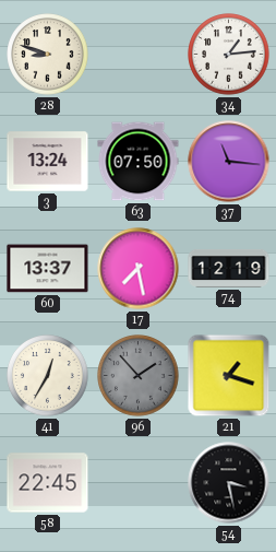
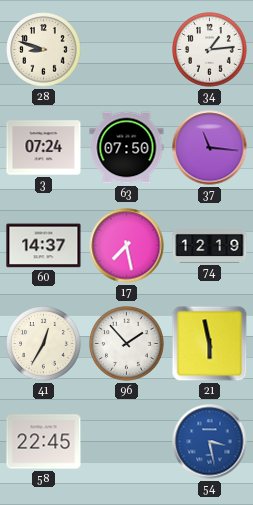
3: 13:24 -> 07:24 (44, 148)
60: 13:37 -> 14:37 (44, 246)
96 dial: grey -> white (127, 344)
21: 1:18 -> 5:58 (210, 344)
54 dial: black -> blue (210, 442)
